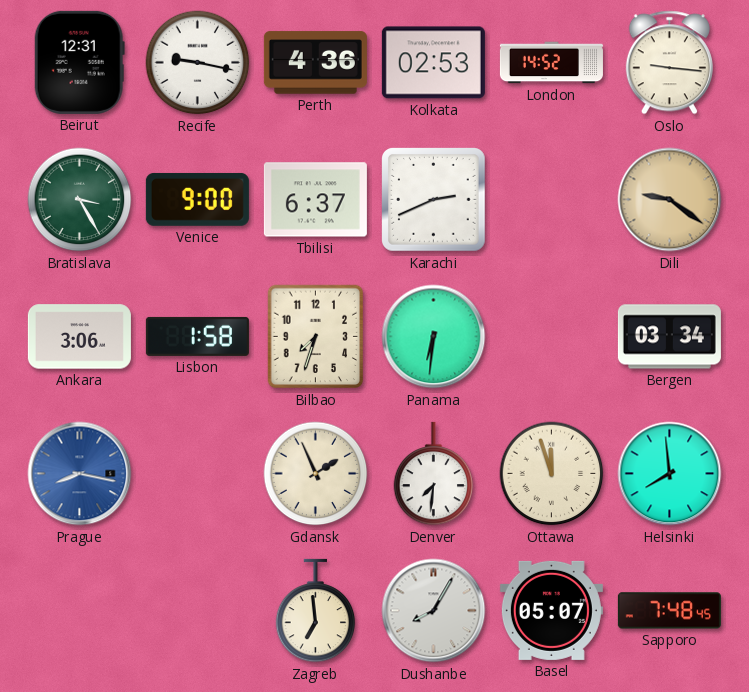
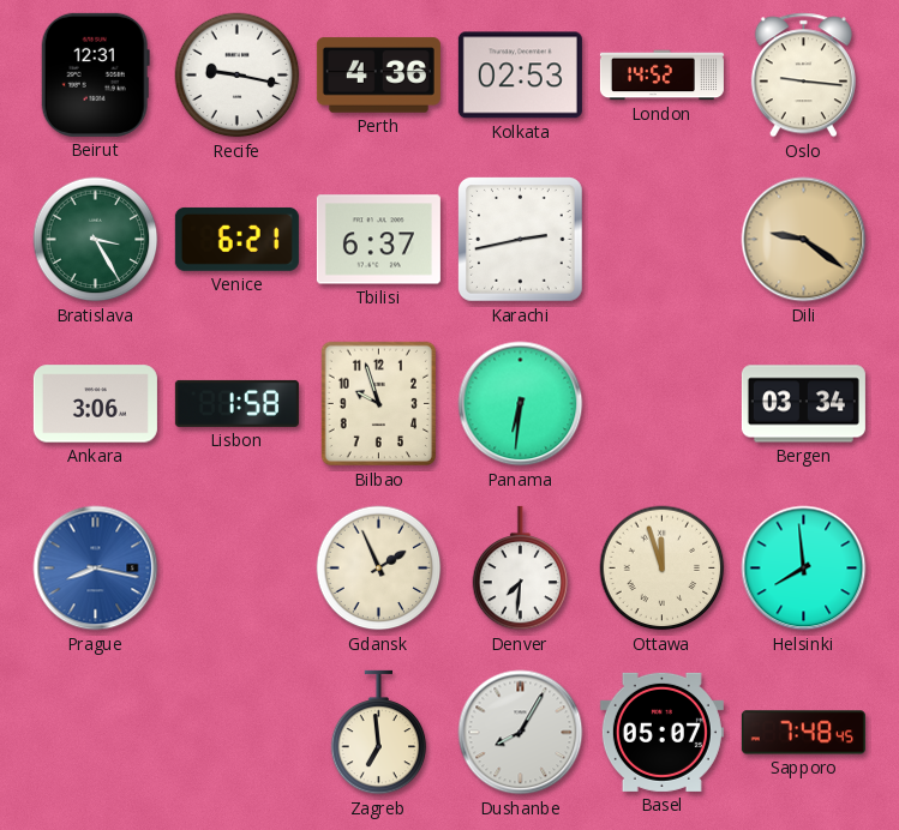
Venice: 9:00 -> 6:21 (236, 239)
Karachi: 2:41 -> 2:43 (521, 240)
Bilbao: 7:33 -> 9:57 (379, 404)
